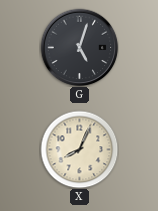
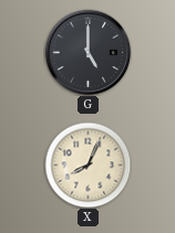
G: 5:03 -> 5:00 (87, 52)
